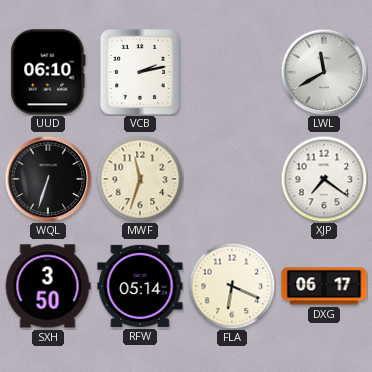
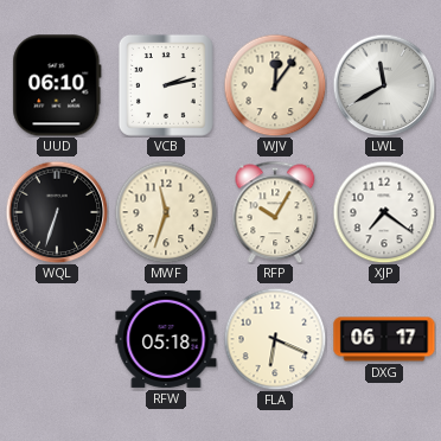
WJV: none -> 12:06 (275, 85)
RFP: none -> 10:05 (275, 212)
SXH: 3:50 -> none (48, 286)
RFW: 05:14 -> 05:18 (166, 339)
